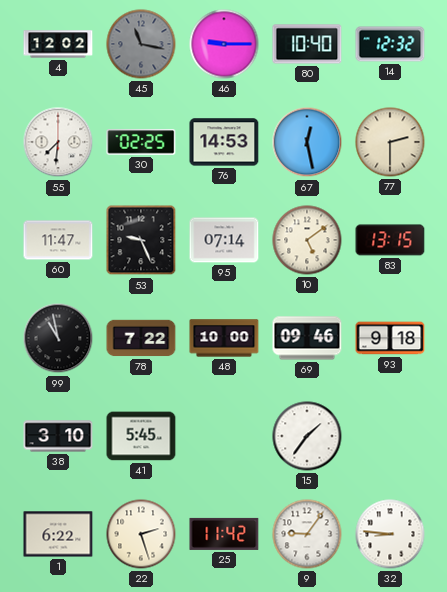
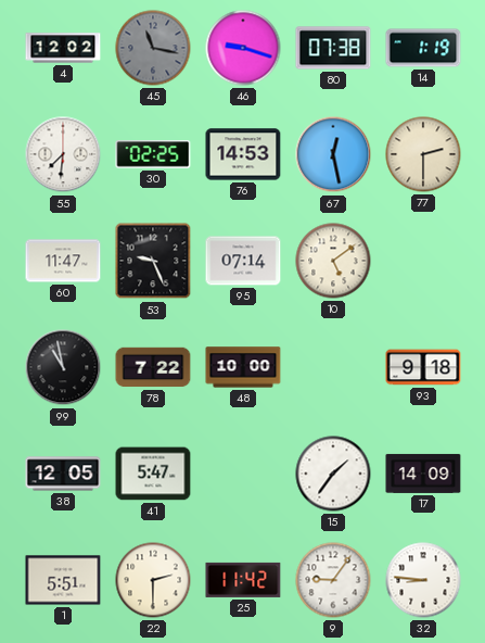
46: 9:15 -> 9:18 (243, 48)
80: 10:40 -> 07:38 (333, 48)
14: 12:32 -> 1:19 (423, 48)
83: 13:15 -> none (390, 240)
69: 09:46 -> none (307, 338)
38: 3:10 -> 12:05 (63, 474)
41: 5:45 -> 5:47 (153, 474)
17: none -> 14:09 (423, 474)
1: 6:22 -> 5:51 (63, 580)
22: 2:27 -> 2:30 (153, 580)
